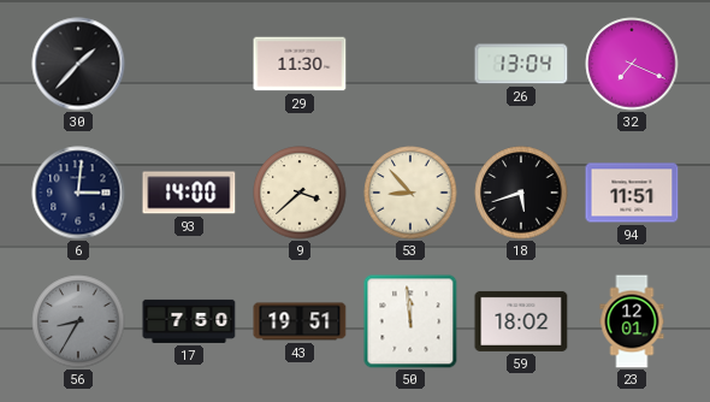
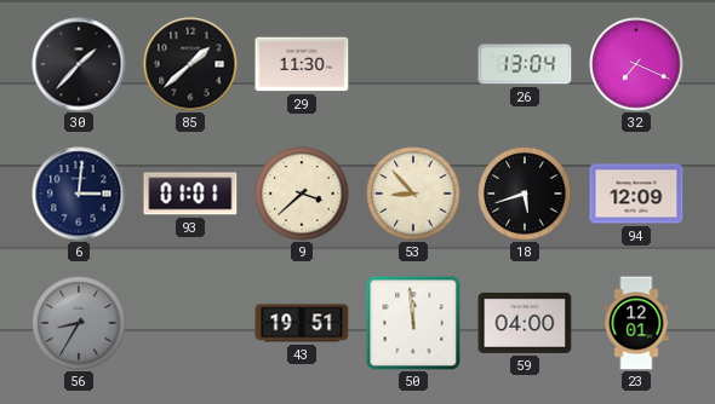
85: none -> 1:38 (190, 64)
93: 14:00 -> 01:01 (190, 194)
94: 11:51 -> 12:09 (636, 194)
17: 7:50 -> none (189, 321)
59: 18:02 -> 04:00 (525, 323)
